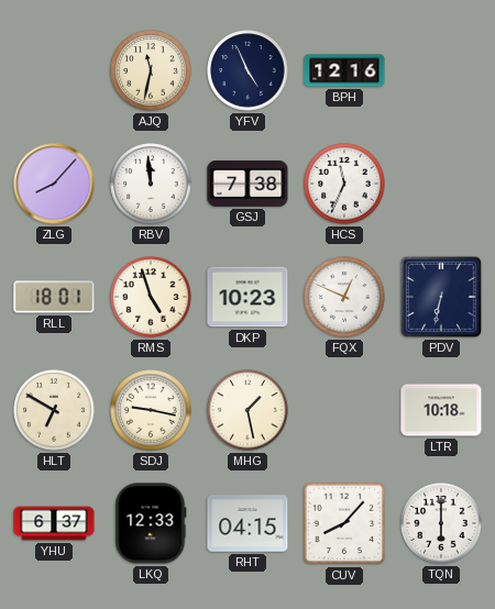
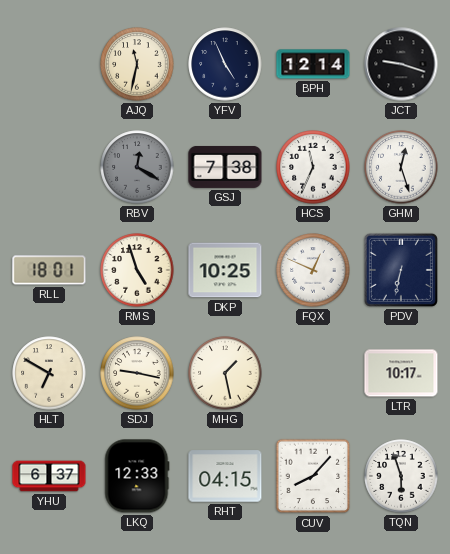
BPH: 12:16 -> 12:14 (313, 64)
JCT: none -> 9:18 (401, 64)
ZLG: 8:07 -> none (54, 184)
RBV: 11:59 -> 12:20 (137, 167)
RBV dial: white -> grey (137, 167)
GHM: none -> 12:27 (401, 167)
DKP: 10:23 -> 10:25 (225, 270)
LTR: 10:18 -> 10:17 (401, 373)
TQN: 6:00 -> 5:57 (401, 476)
